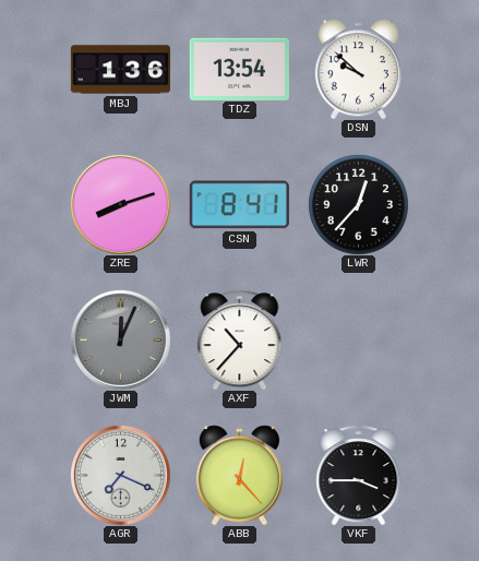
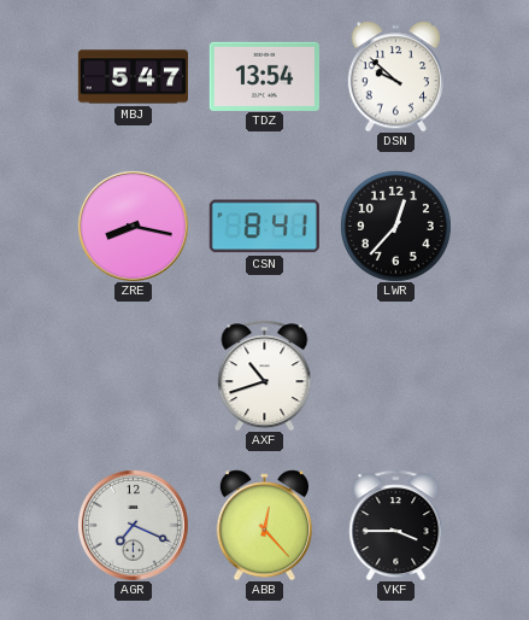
MBJ: 1:36 -> 5:47 (133, 77)
ZRE: 8:12 -> 8:17 (133, 226)
JWM: 12:04 -> none (120, 339)
AXF: 10:37 -> 10:42 (265, 375)
